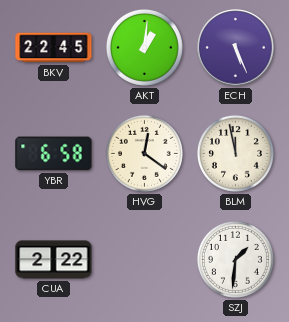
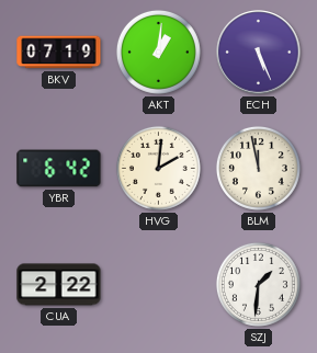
BKV: 22:45 -> 07:19 (59, 53)
YBR: 6:58 -> 6:42 (59, 169)
HVG: 12:21 -> 2:01 (158, 168)
